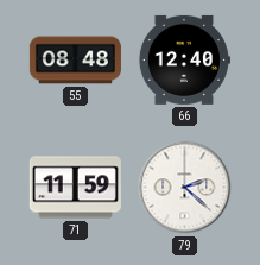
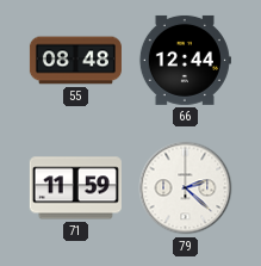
66: 12:40 -> 12:44 (185, 60)
